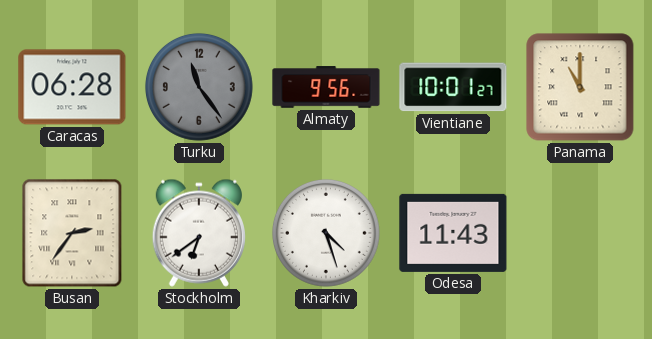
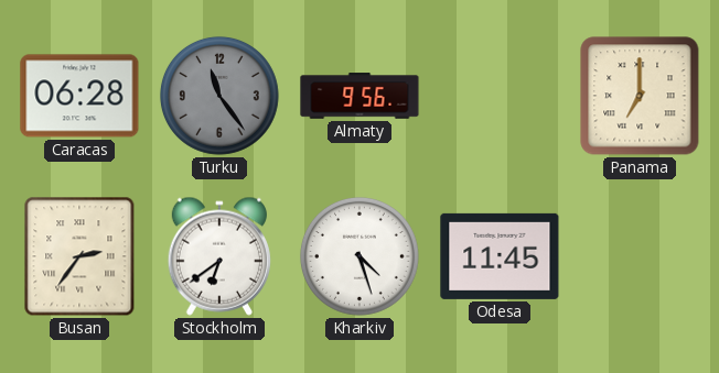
Vientiane: 10:01 -> none (453, 87)
Panama: 11:00 -> 7:00 (640, 96)
Odesa: 11:43 -> 11:45 (500, 256)
